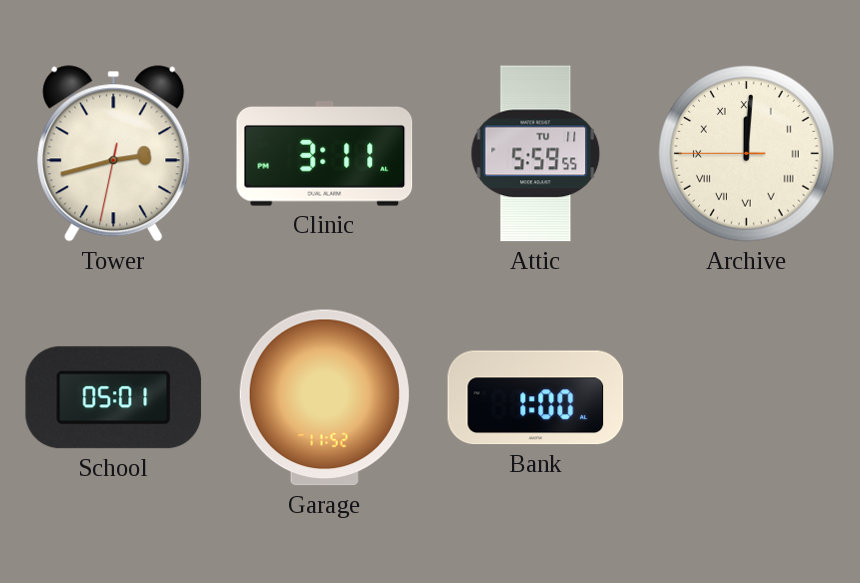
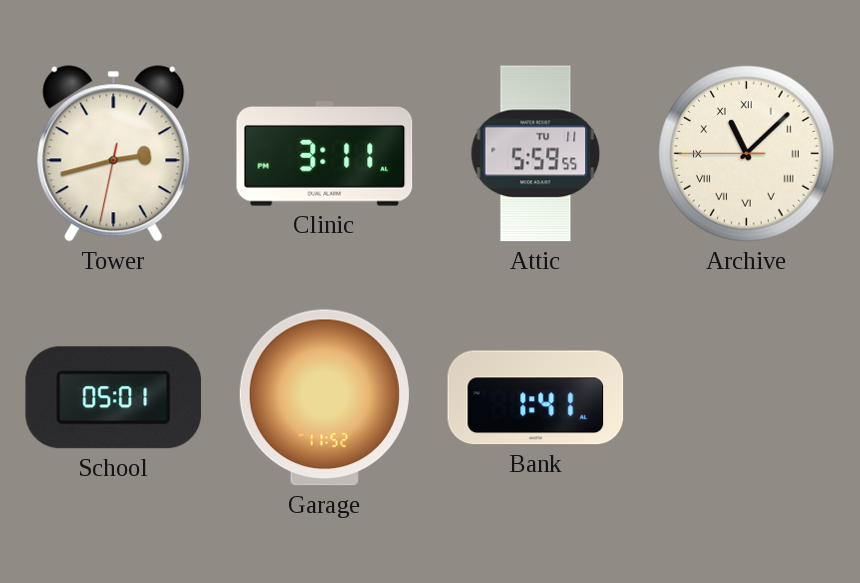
Archive: 12:00 -> 11:07 (747, 154)
Bank: 1:00 -> 1:41 (536, 398)
